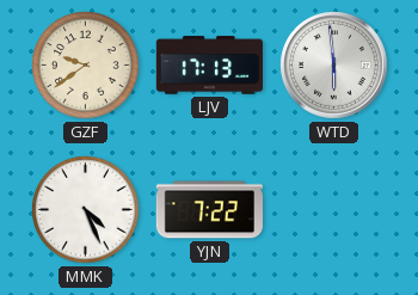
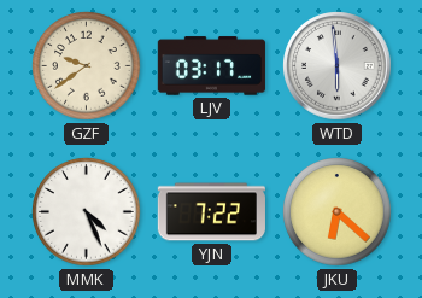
LJV: 17:13 -> 03:17 (211, 66)
JKU: none -> 6:22 (338, 212)
